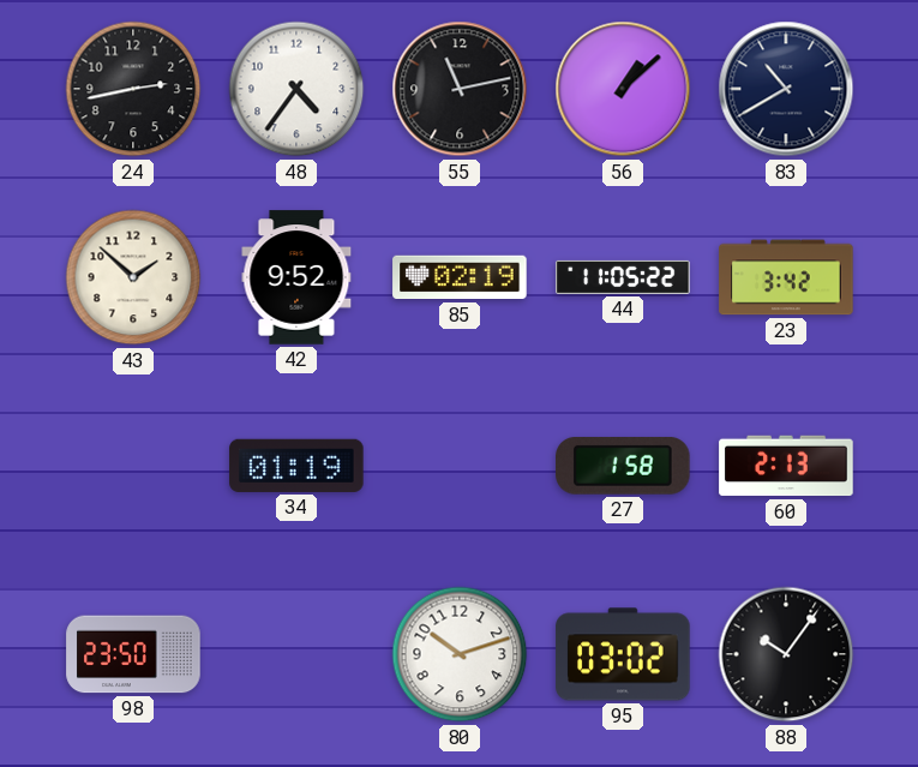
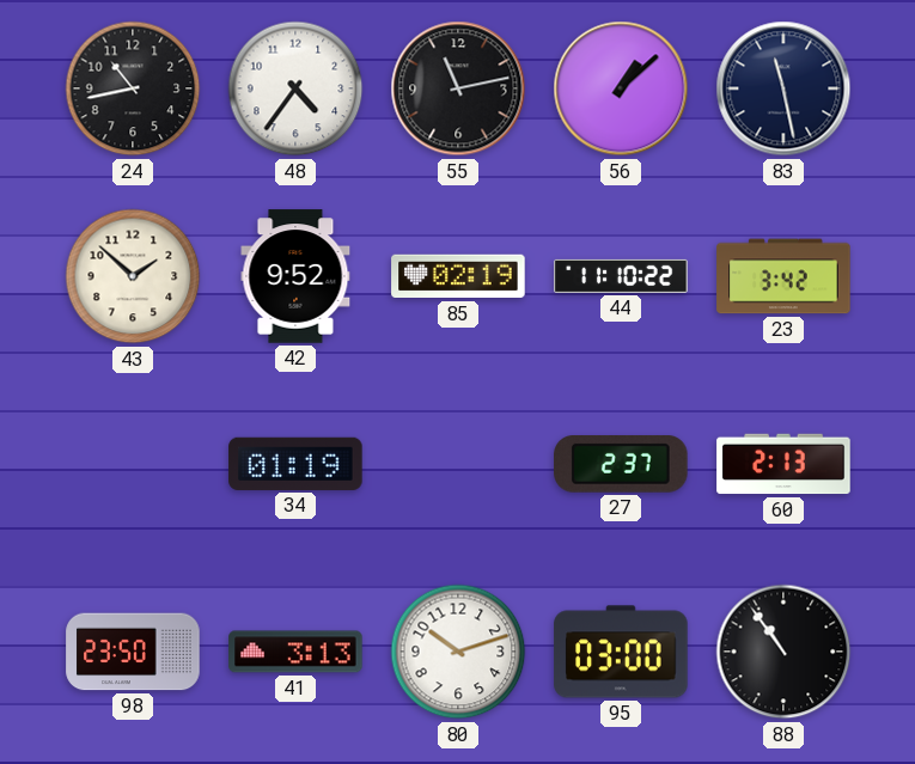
24: 2:43 -> 10:43 (133, 88)
83: 10:40 -> 11:28 (783, 88)
44: 11:05 -> 11:10 (621, 276)
27: 1:58 -> 2:37 (621, 465)
41: none -> 3:13 (295, 652)
95: 03:02 -> 03:00 (621, 652)
88: 10:06 -> 10:54 (783, 652)
